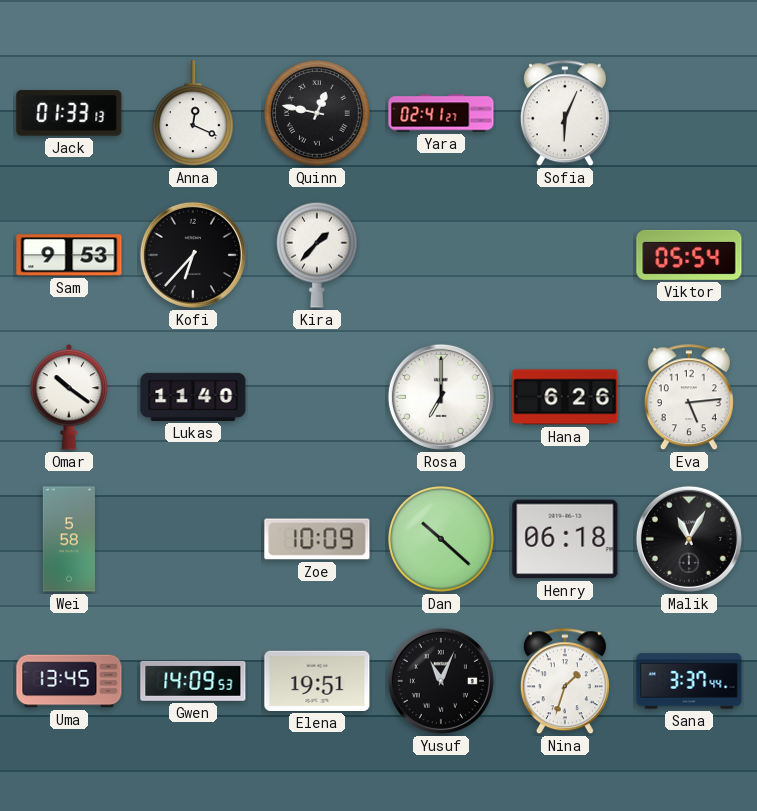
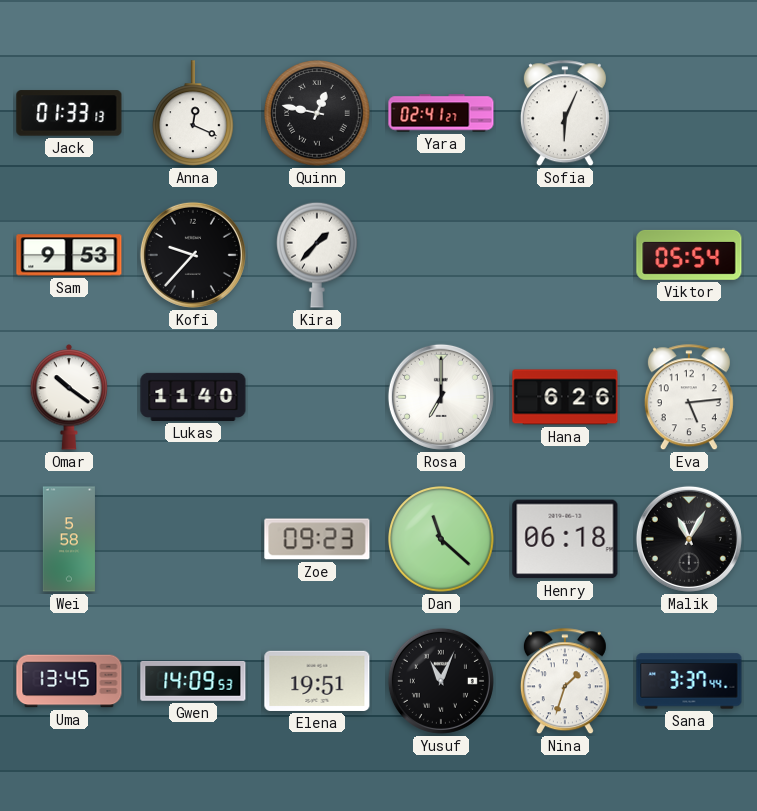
Kofi: 6:37 -> 9:37 (193, 255)
Zoe: 10:09 -> 09:23 (317, 539)
Dan: 10:22 -> 11:22 (441, 539)
